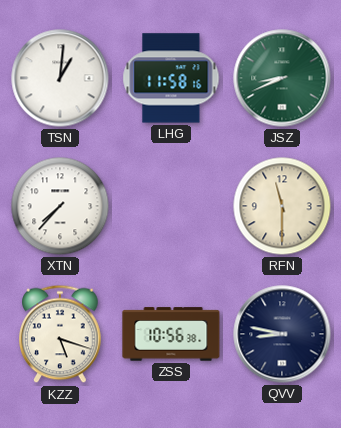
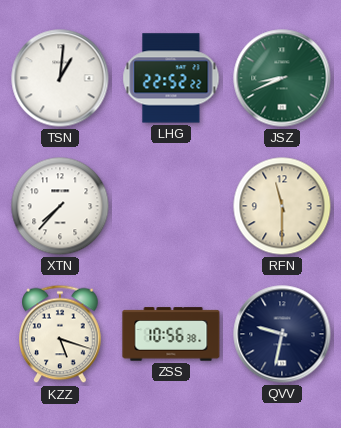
LHG: 11:58 -> 22:52 (171, 78)
QVV: 8:47 -> 9:32 (282, 334)
